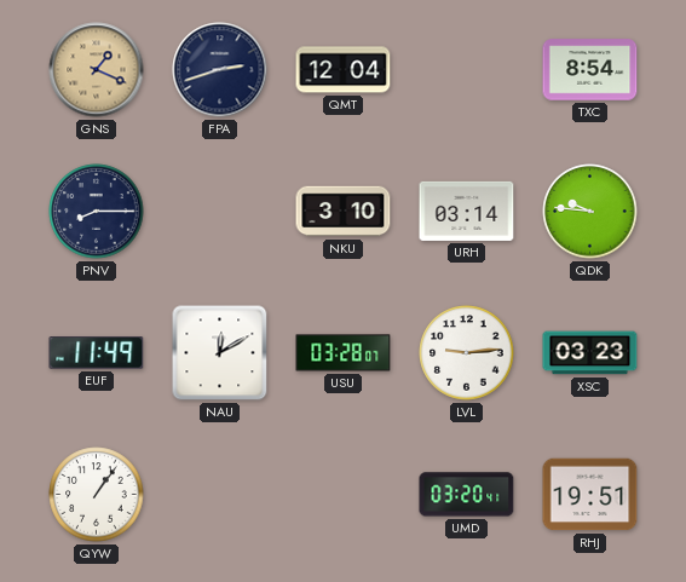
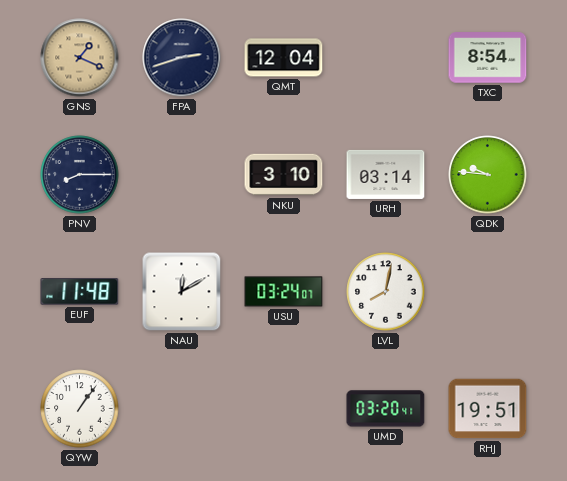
EUF: 11:49 -> 11:48 (80, 292)
USU: 03:28 -> 03:24 (284, 292)
LVL: 9:14 -> 8:02 (386, 292)
XSC: 03:23 -> none (590, 353)
